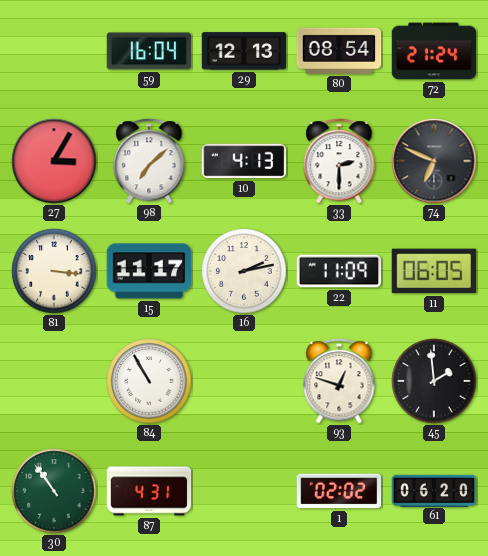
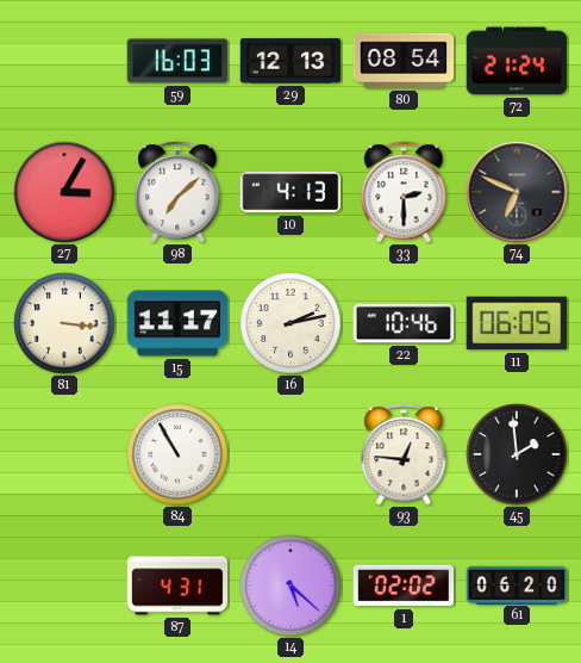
59: 16:04 -> 16:03 (177, 61)
22: 11:09 -> 10:46 (404, 323)
93: 12:48 -> 12:46 (404, 454)
30: 10:54 -> none (54, 491)
14: none -> 5:22 (290, 585)
